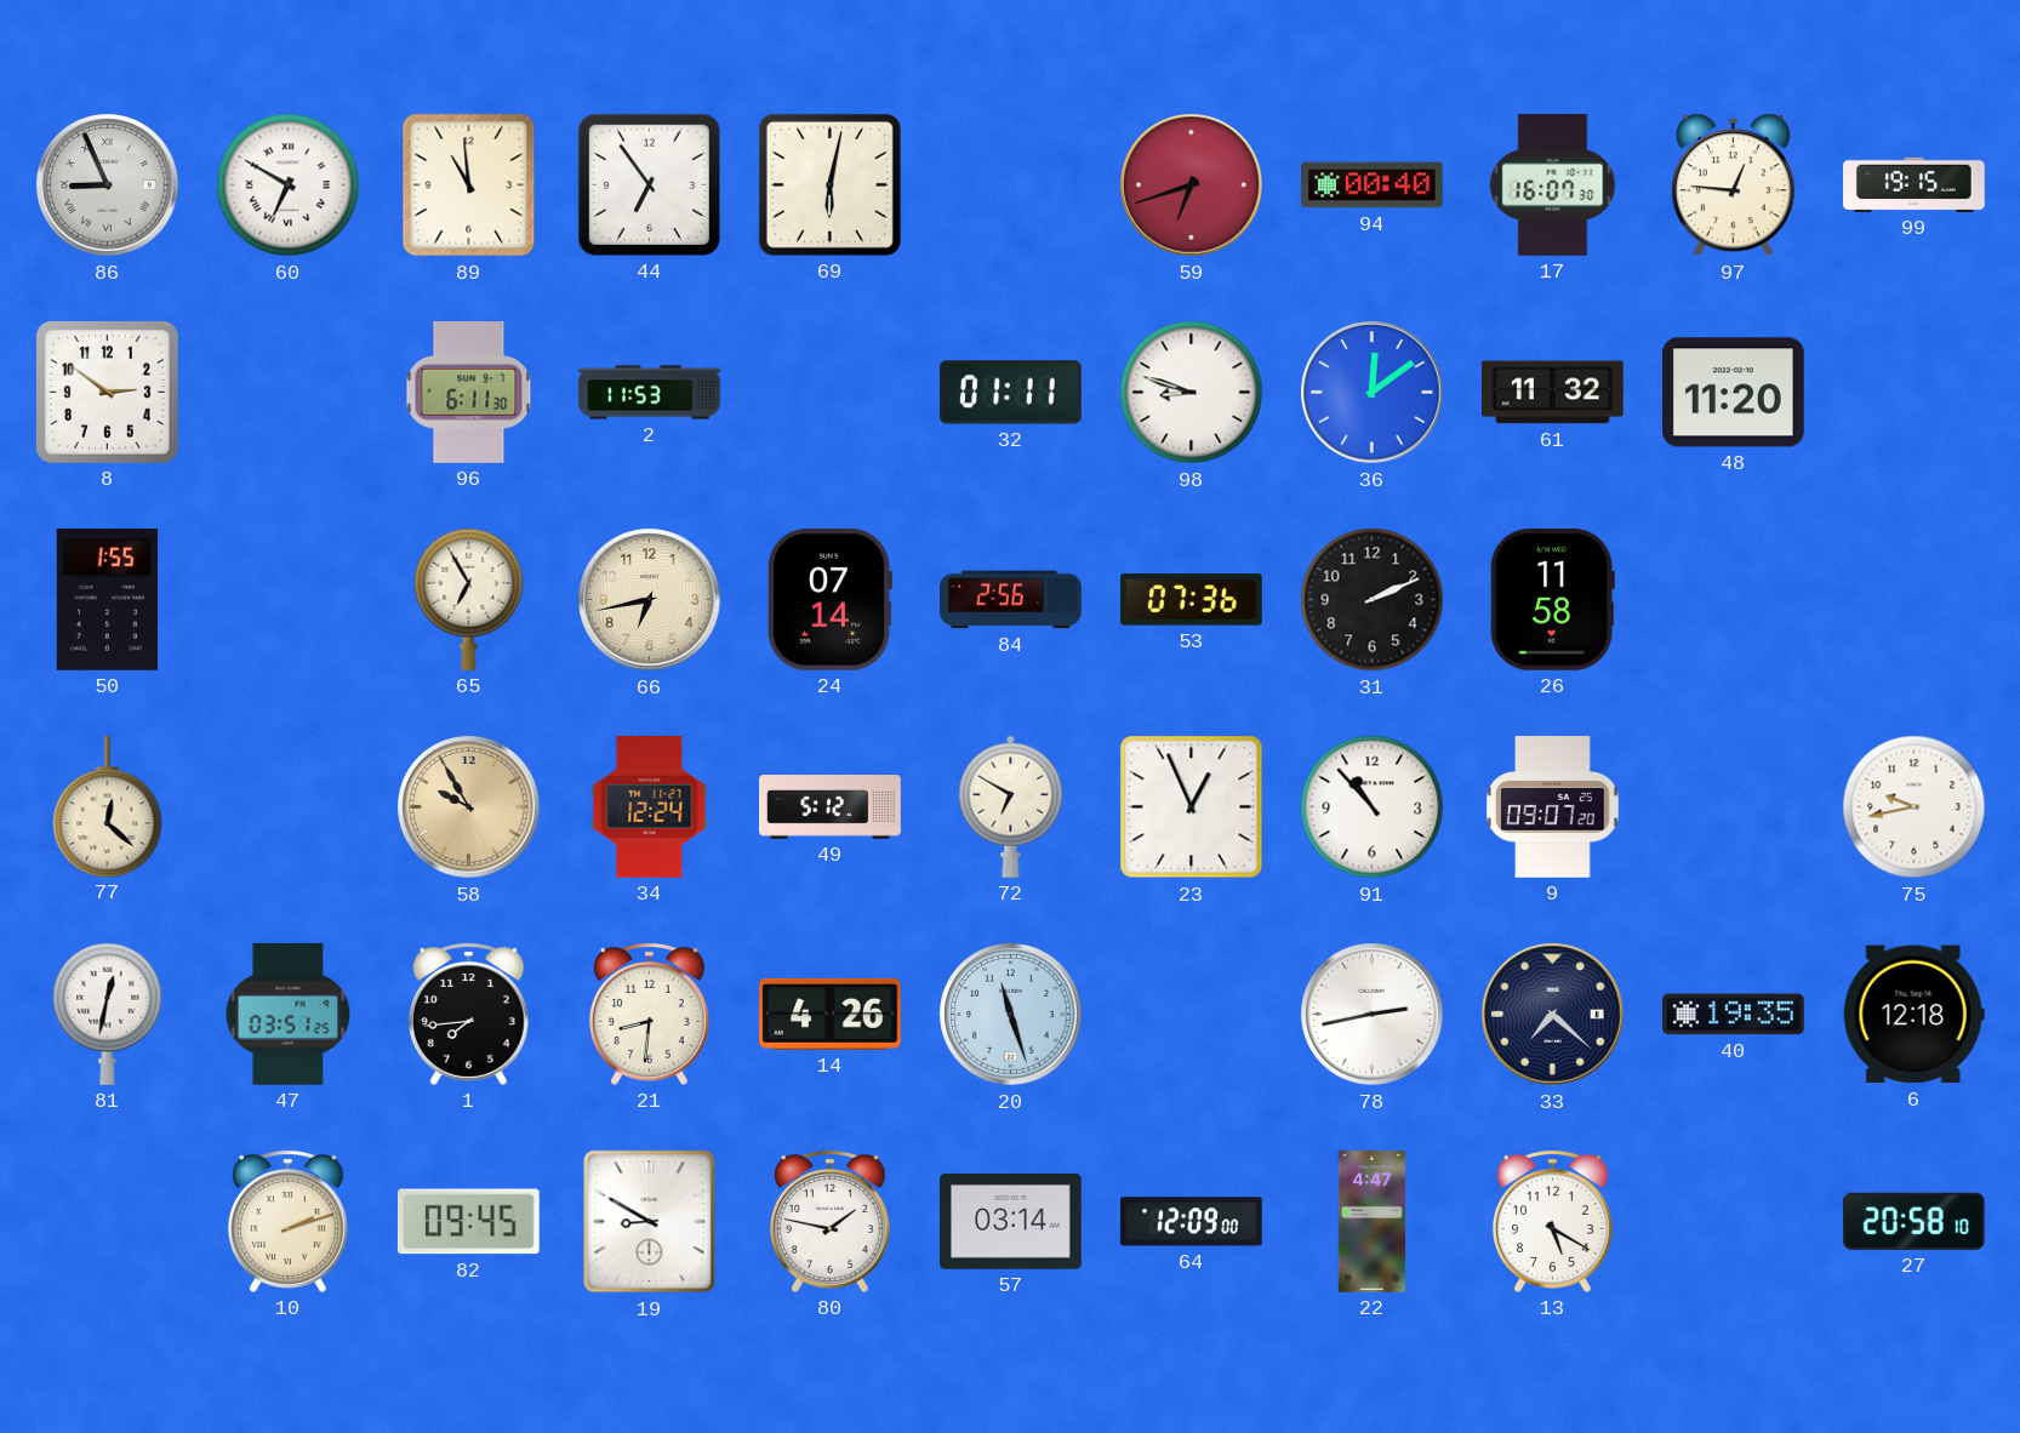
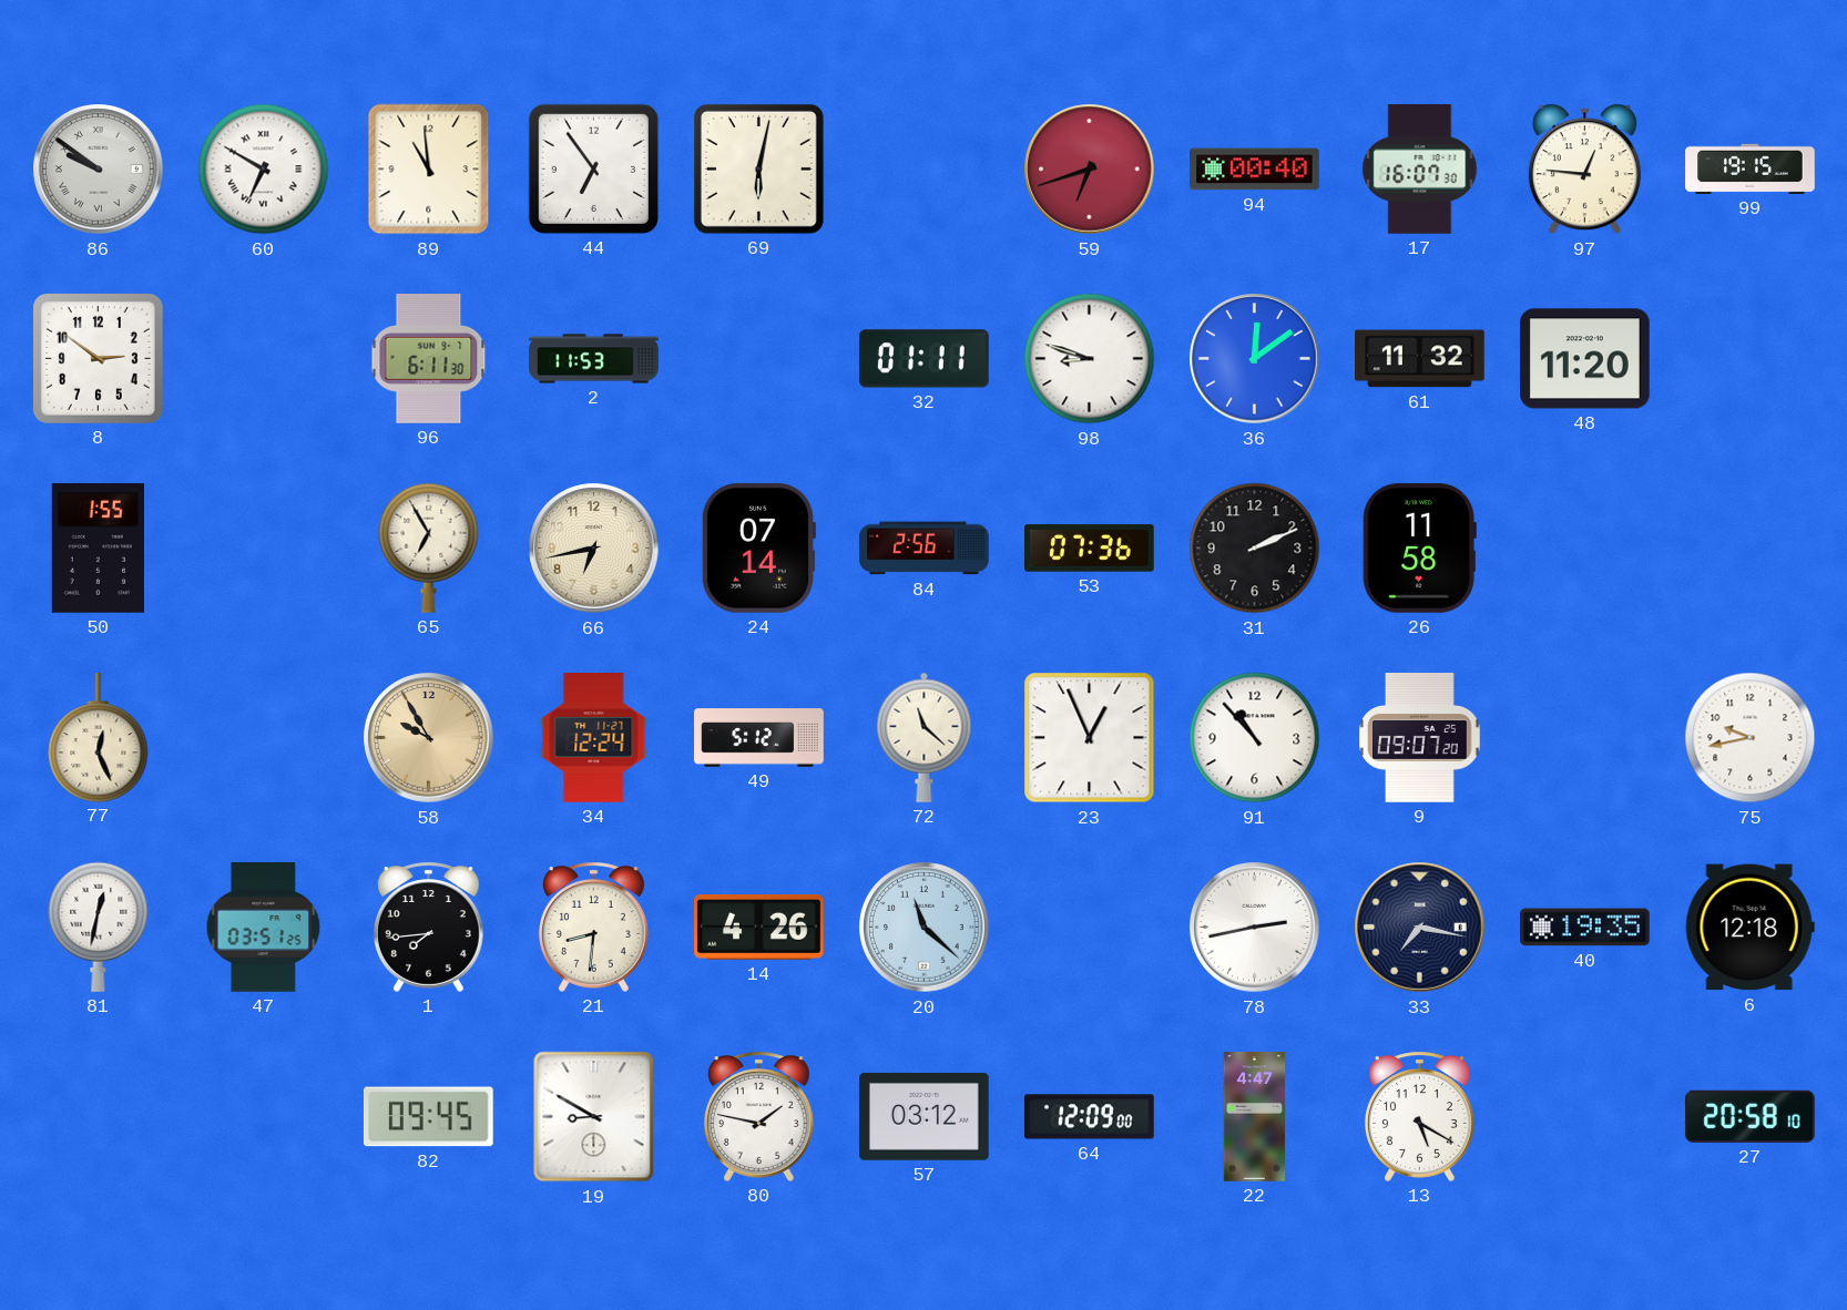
86: 8:56 -> 9:51 (99, 170)
77: 12:22 -> 12:26 (99, 738)
72: 6:50 -> 11:22 (925, 737)
20: 11:27 -> 11:22 (925, 928)
33: 7:22 -> 7:17 (1420, 928)
10: 2:12 -> none (287, 1221)
57: 03:14 -> 03:12 (925, 1117)
